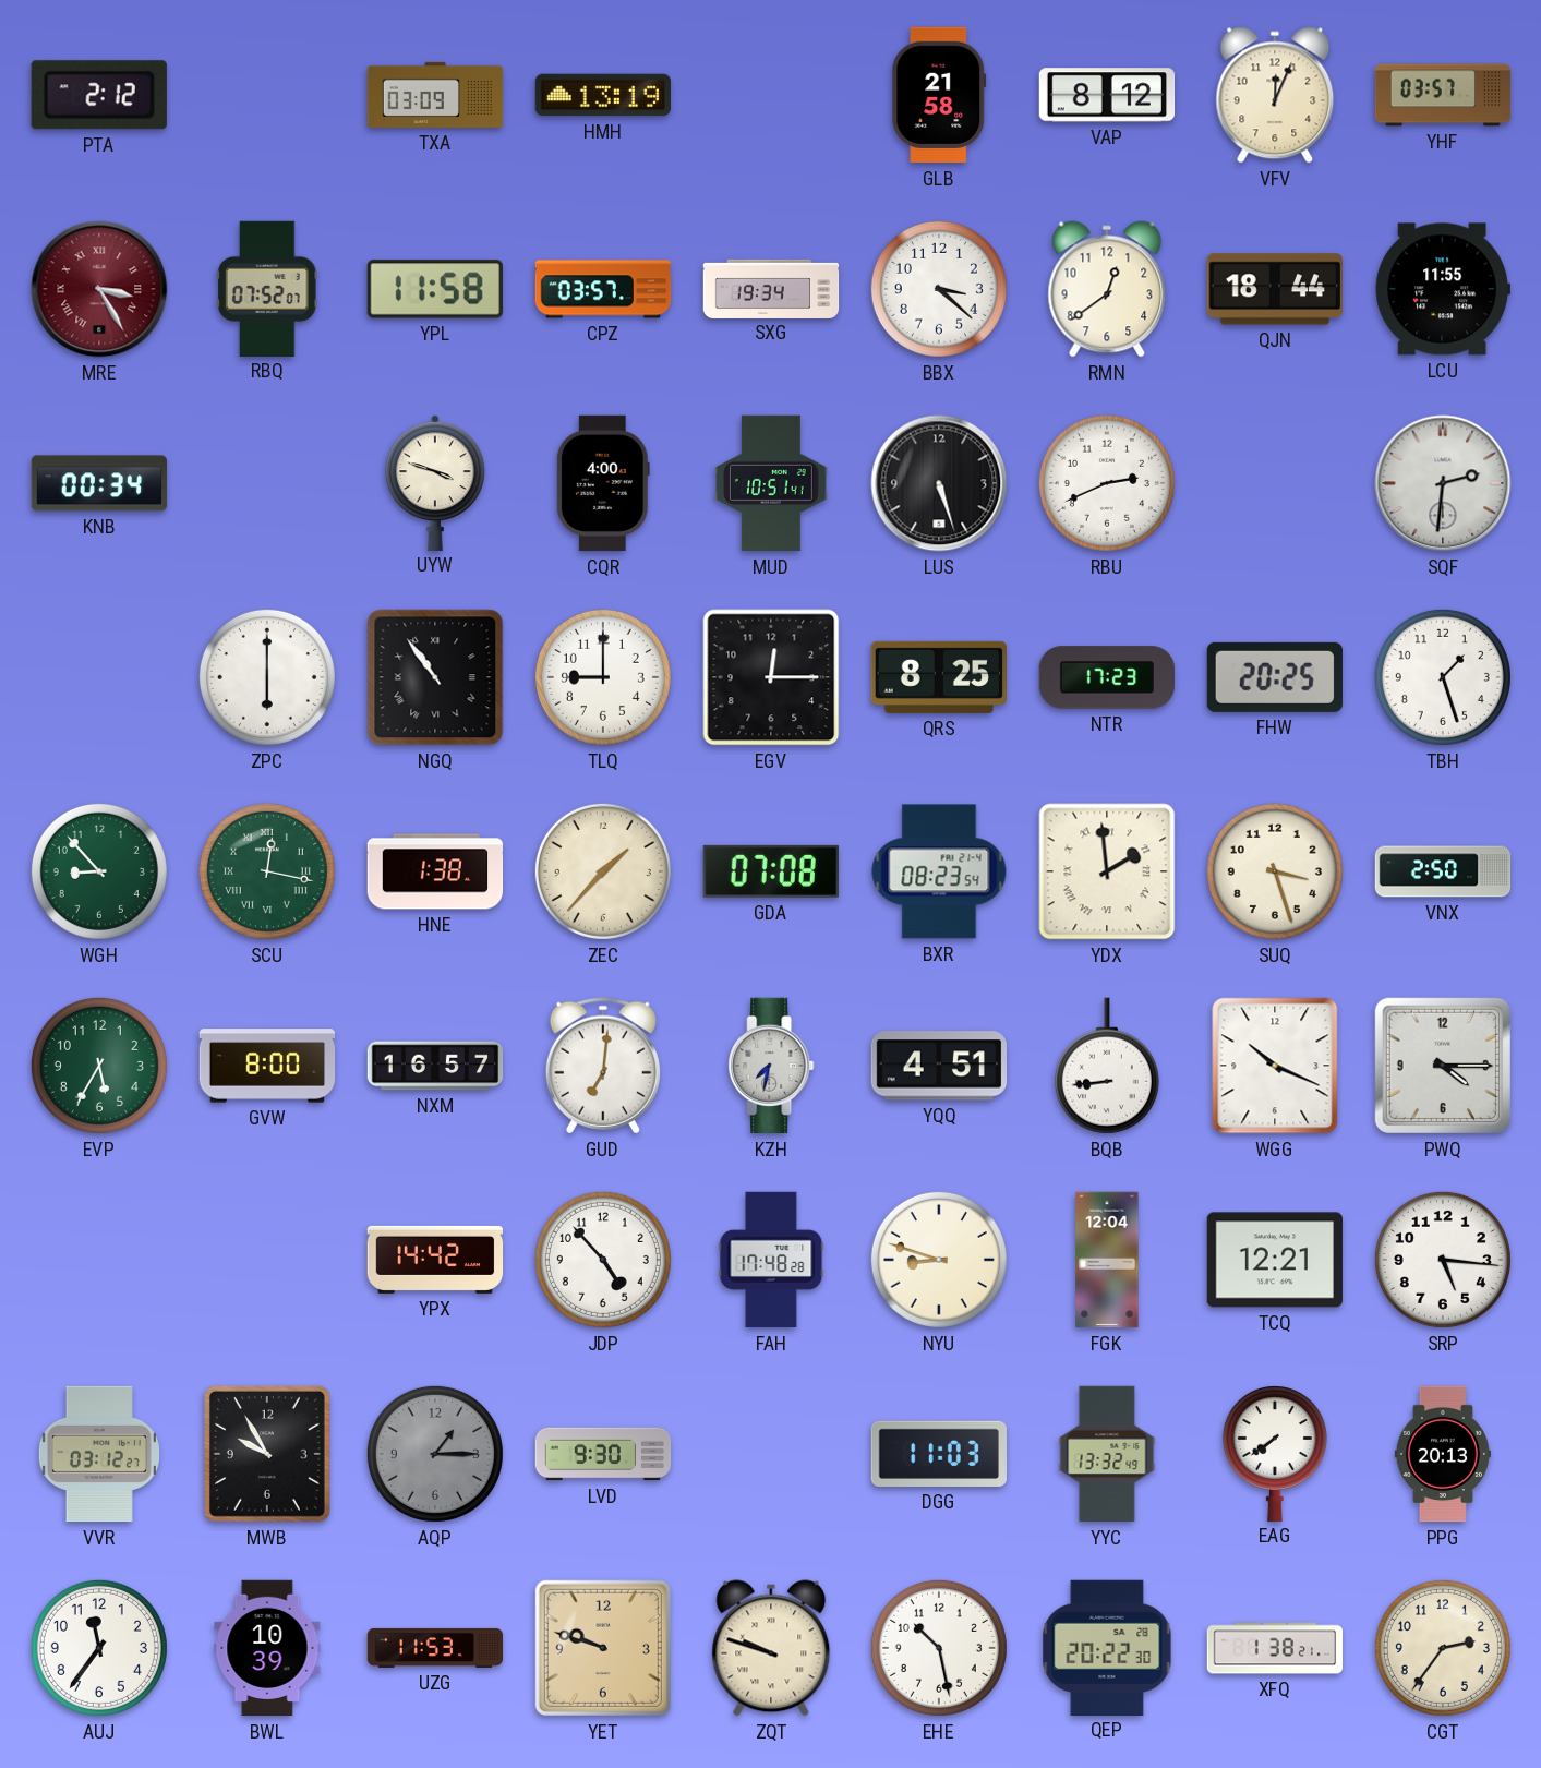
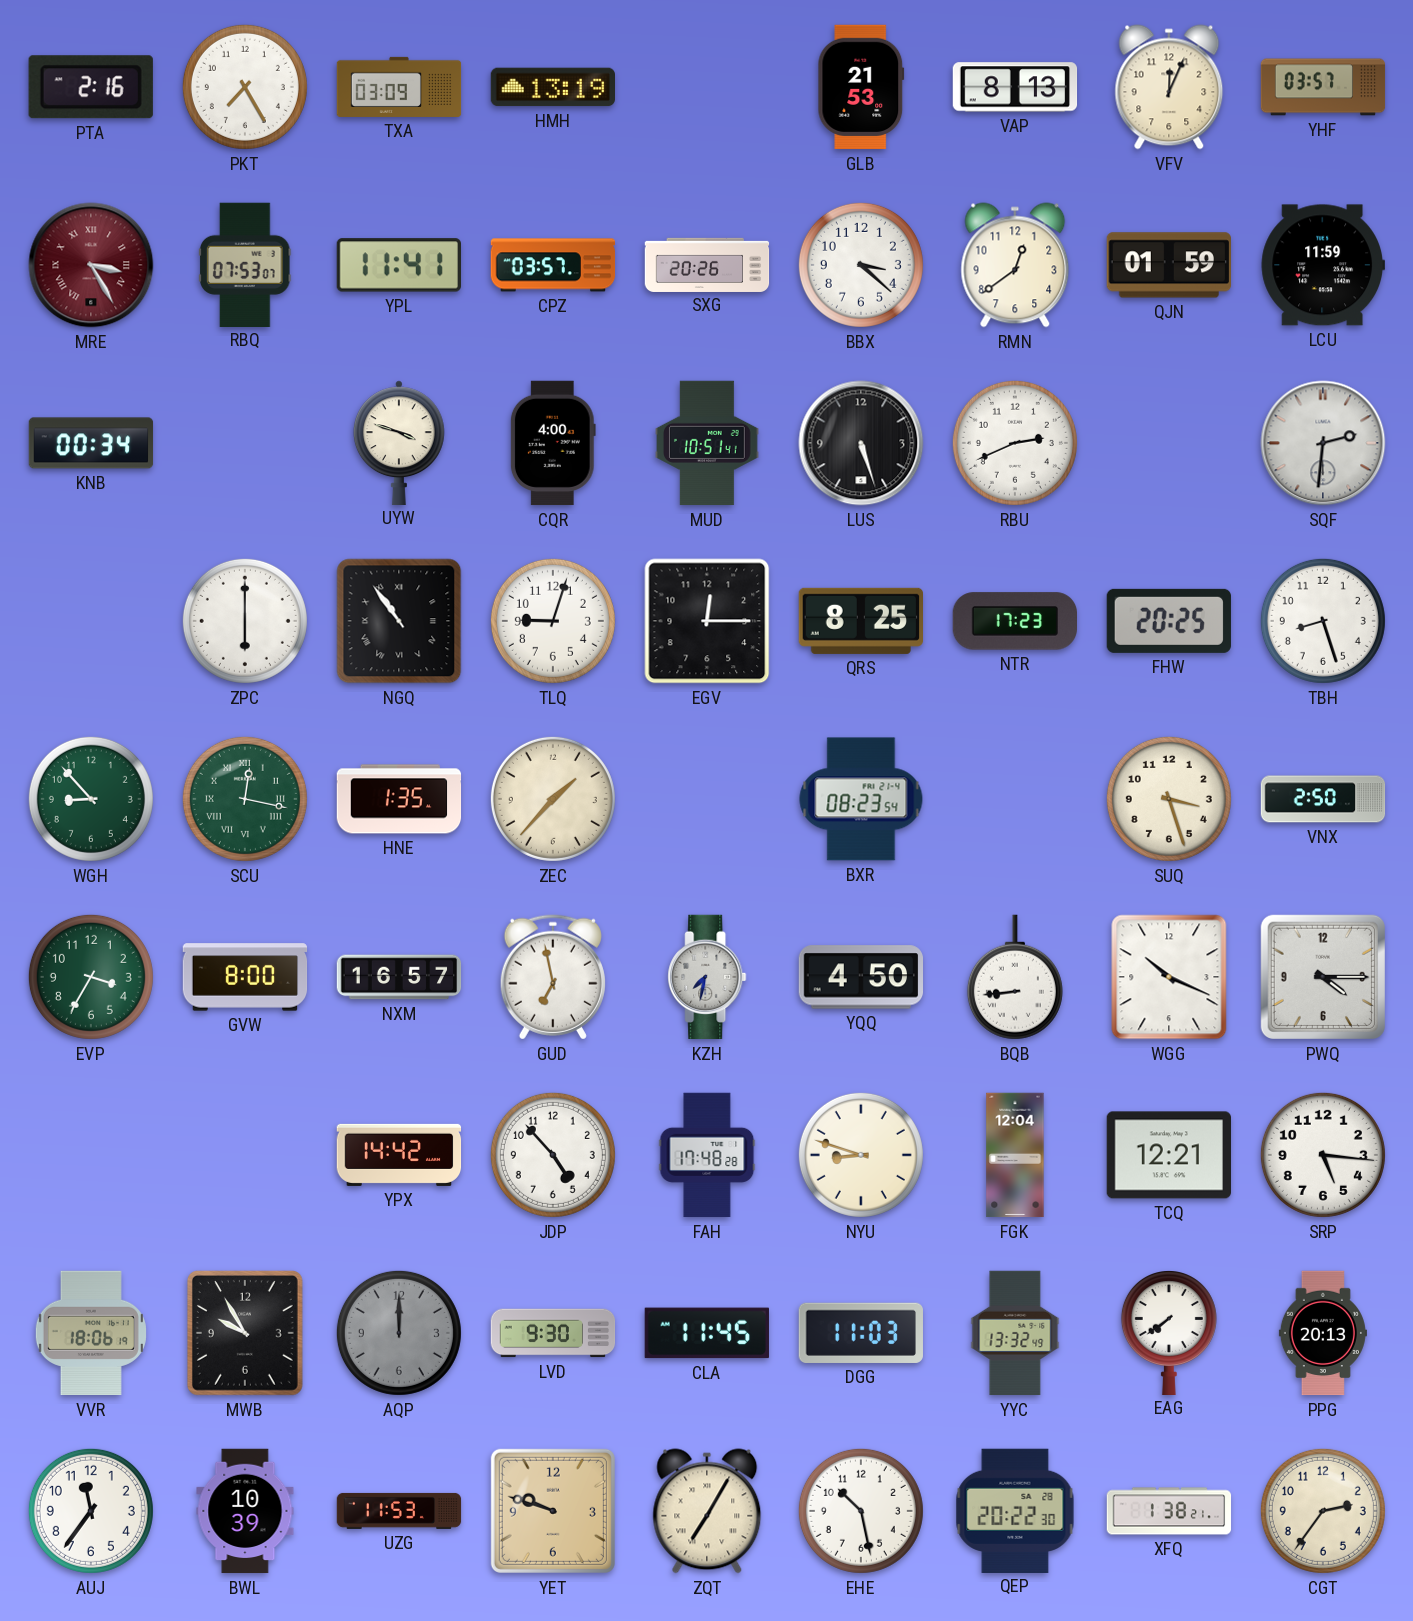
PTA: 2:12 -> 2:16 (91, 87)
PKT: none -> 7:25 (245, 87)
GLB: 21:58 -> 21:53 (861, 87)
VAP: 8:12 -> 8:13 (1015, 87)
RBQ: 07:52 -> 07:53 (245, 264)
YPL: 11:58 -> 11:41 (398, 265)
SXG: 19:34 -> 20:26 (707, 264)
QJN: 18:44 -> 01:59 (1168, 265)
LCU: 11:55 -> 11:59 (1323, 265)
TLQ: 9:00 -> 9:03 (553, 621)
TBH: 1:27 -> 8:27 (1323, 621)
HNE: 1:38 -> 1:35 (399, 799)
GDA: 07:08 -> none (771, 871)
YDX: 1:59 -> none (1107, 871)
EVP: 5:35 -> 3:35 (91, 977)
GUD: 7:01 -> 6:58 (553, 977)
YQQ: 4:51 -> 4:50 (861, 977)
VVR: 03:12 -> 18:06 (91, 1333)
AQP: 1:15 -> 12:00 (399, 1333)
CLA: none -> 11:45 (707, 1333)
ZQT: 9:48 -> 7:05 (707, 1511)
